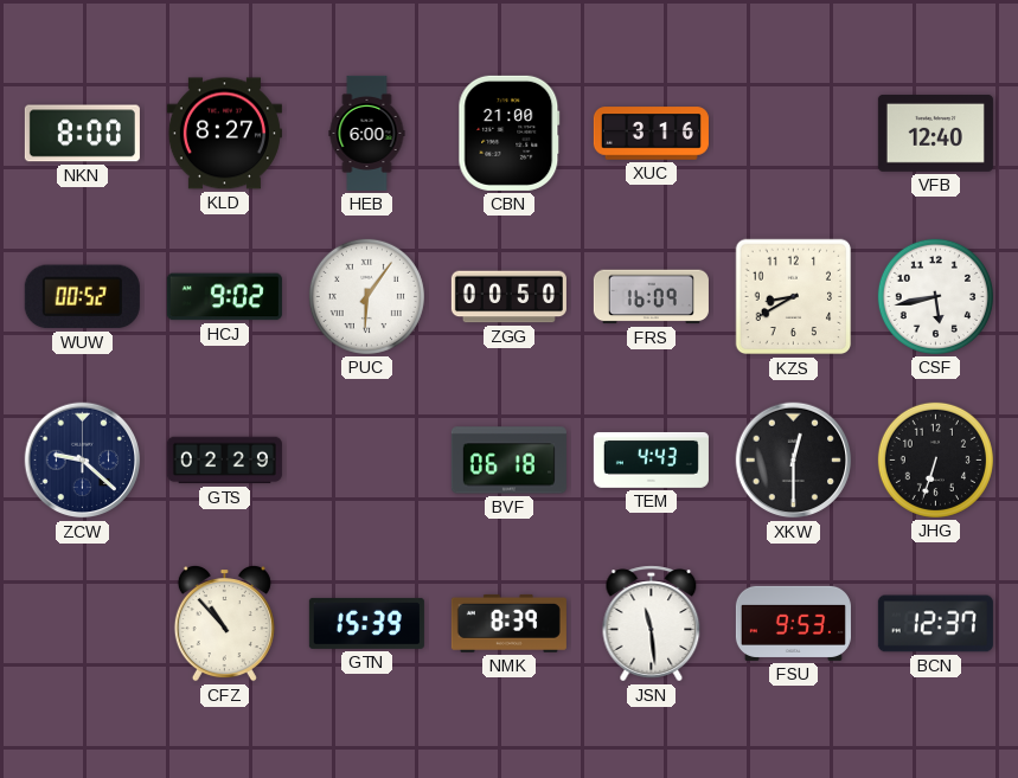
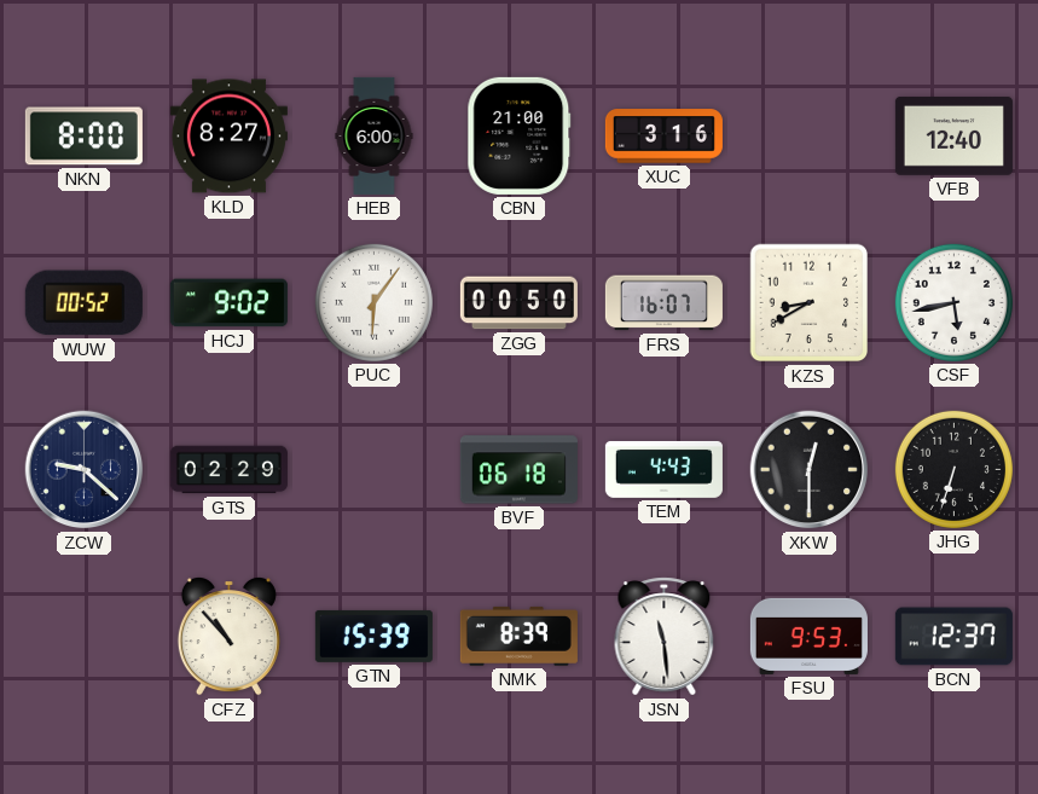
FRS: 16:09 -> 16:07 (663, 303)
